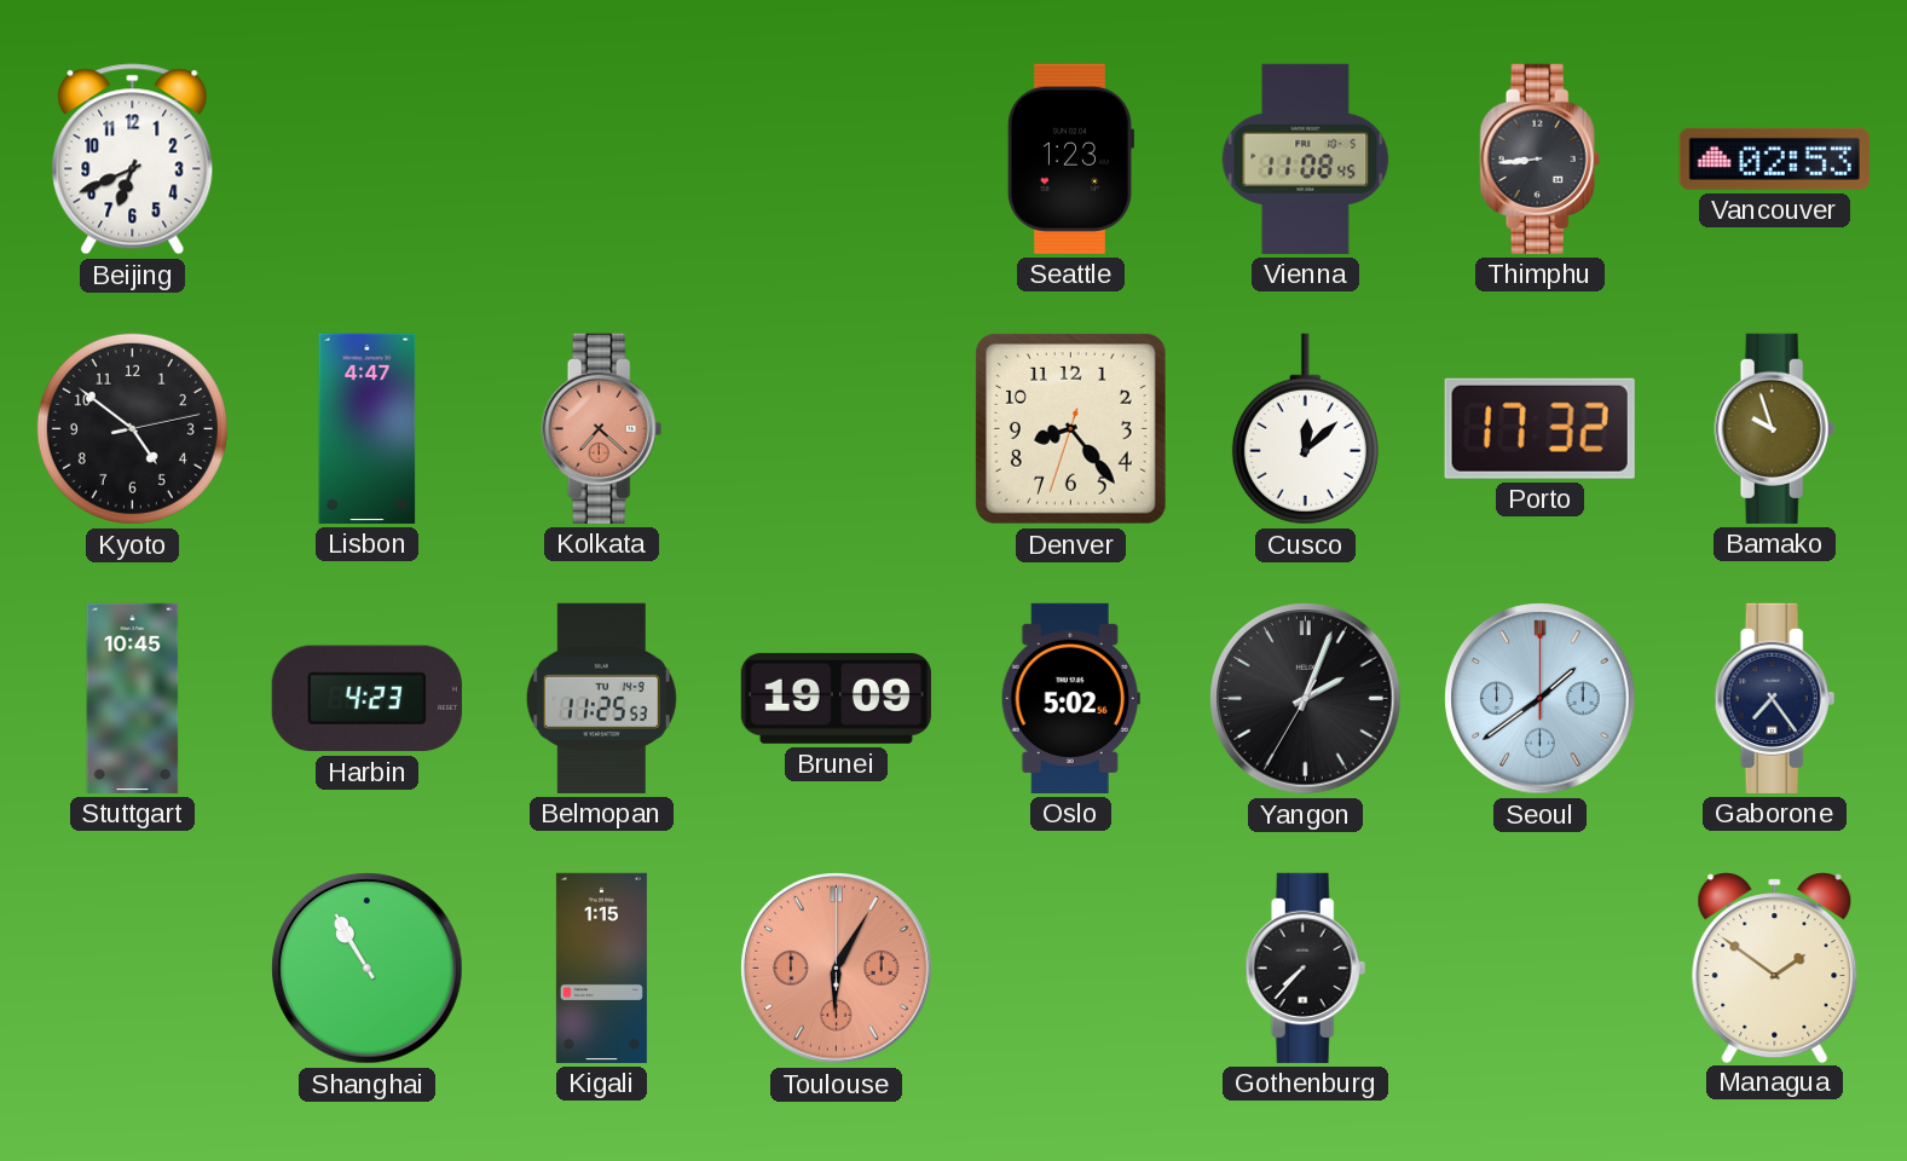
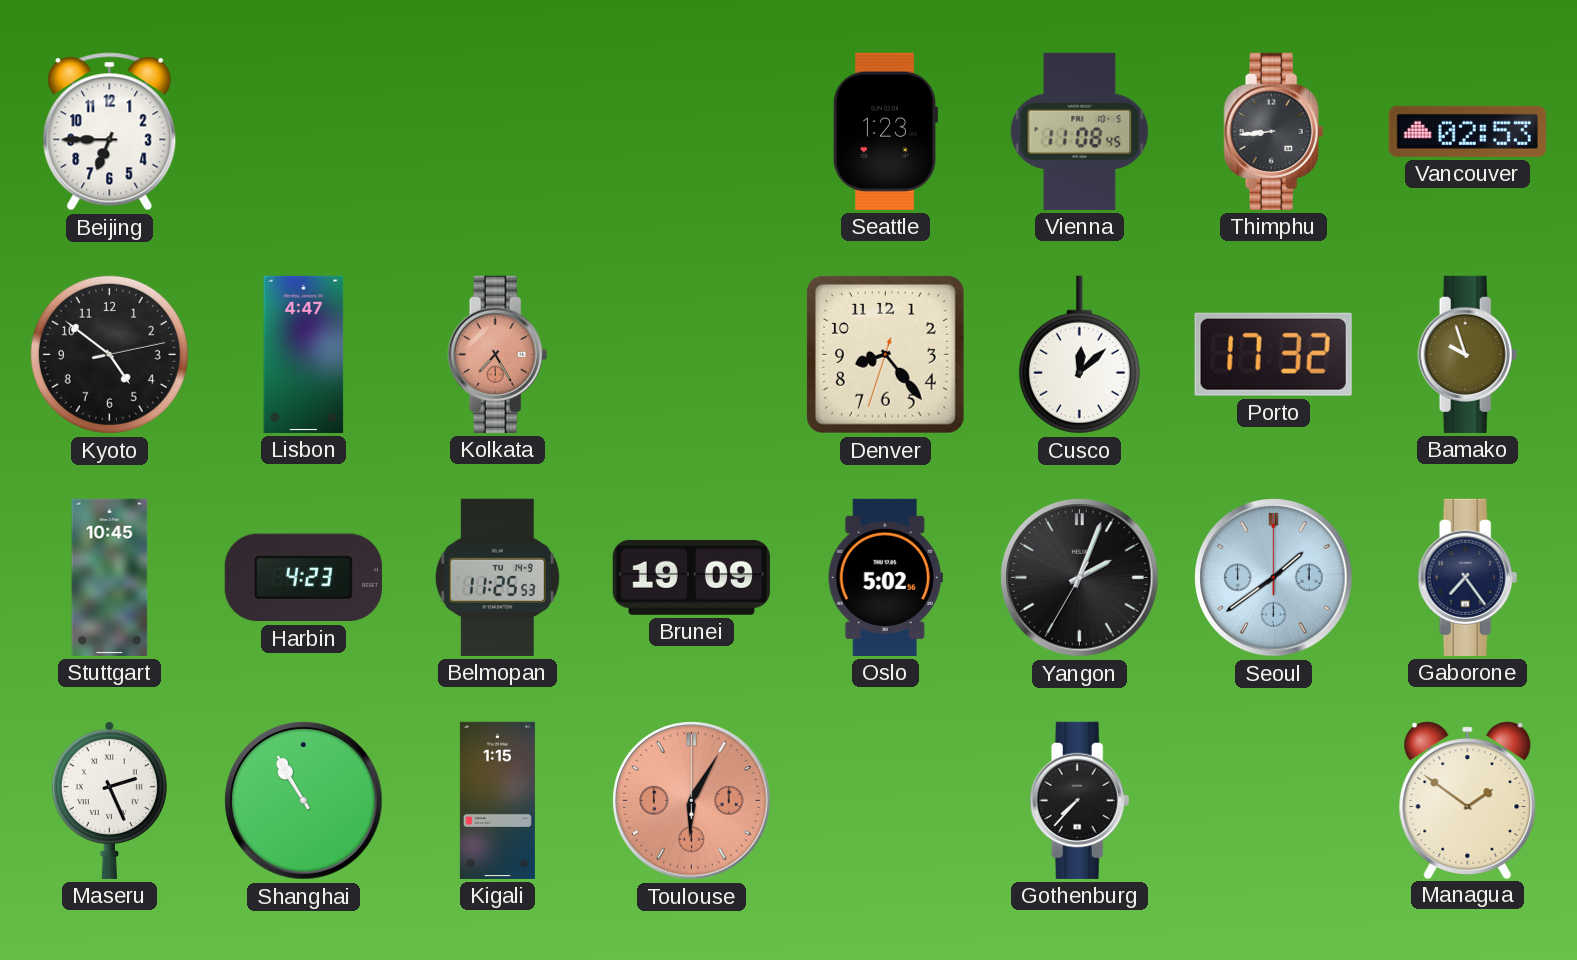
Beijing: 6:41 -> 6:45 (110, 132)
Kolkata: 7:22 -> 7:25 (498, 354)
Maseru: none -> 2:26 (109, 800)
